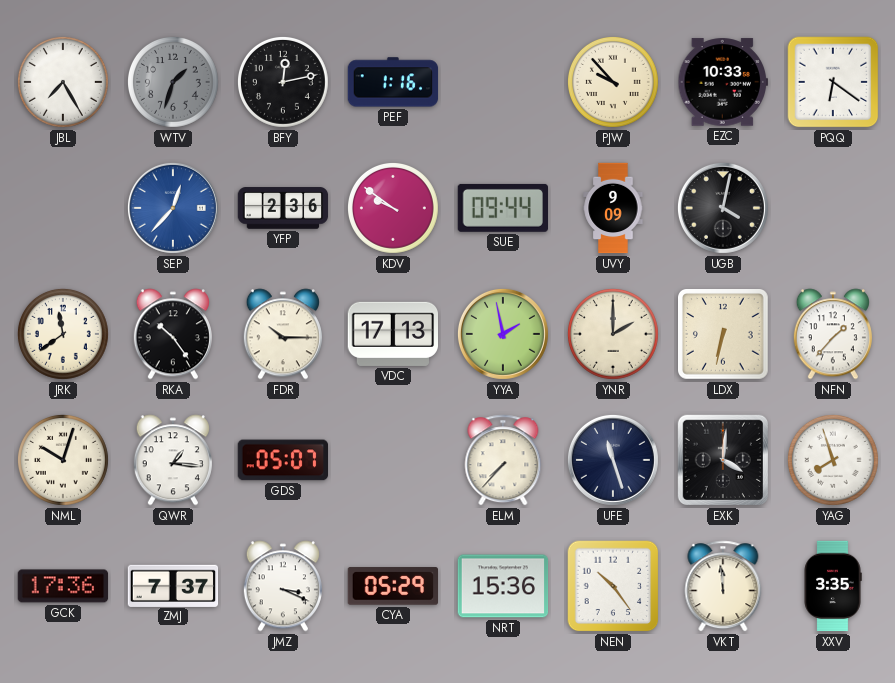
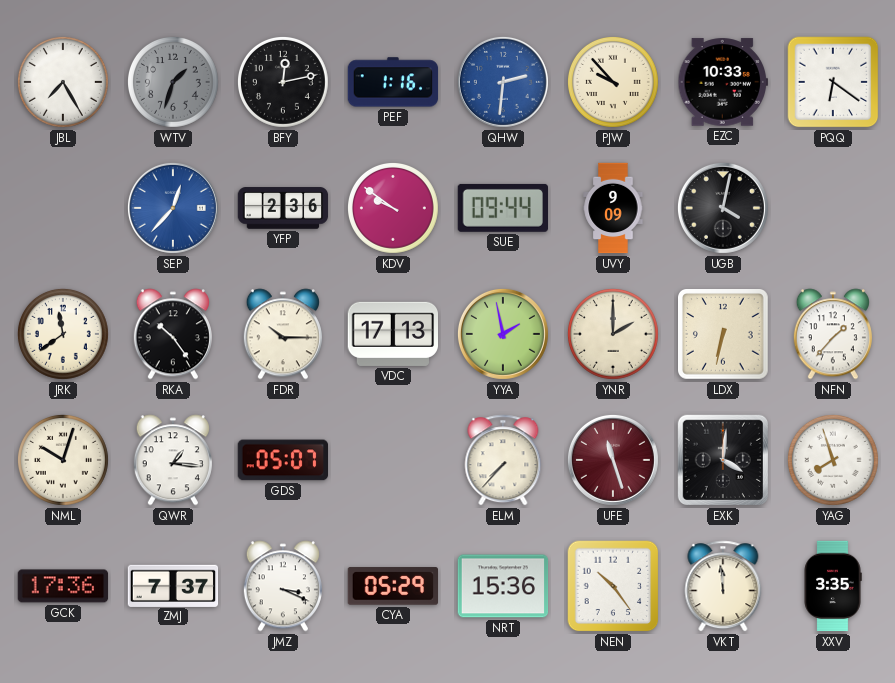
QHW: none -> 2:31 (503, 82)
UFE dial: navy -> burgundy (613, 460)
